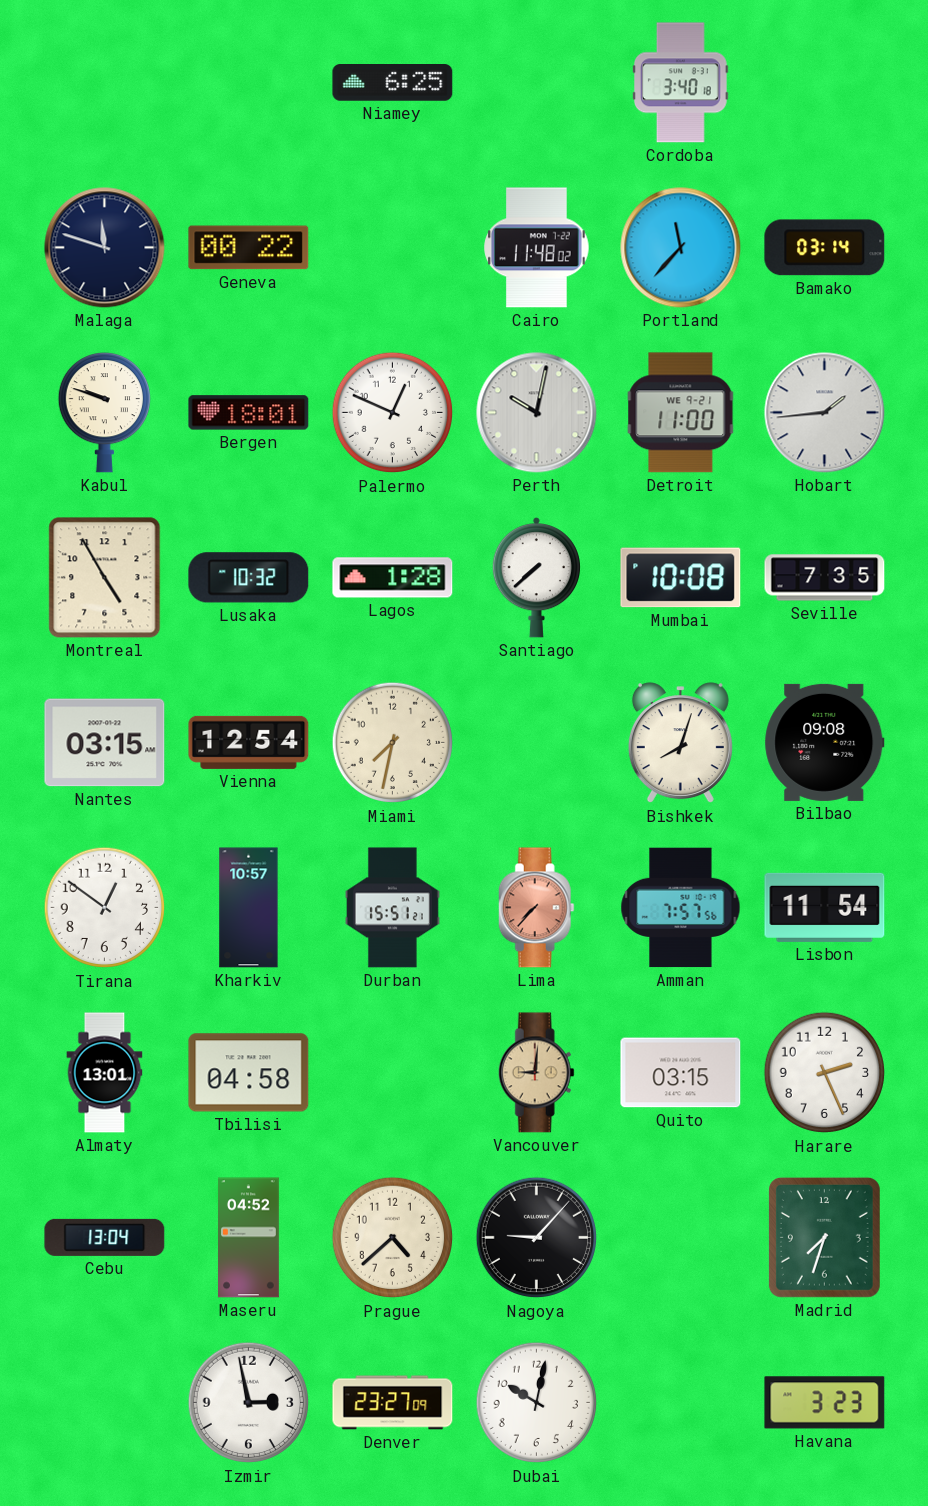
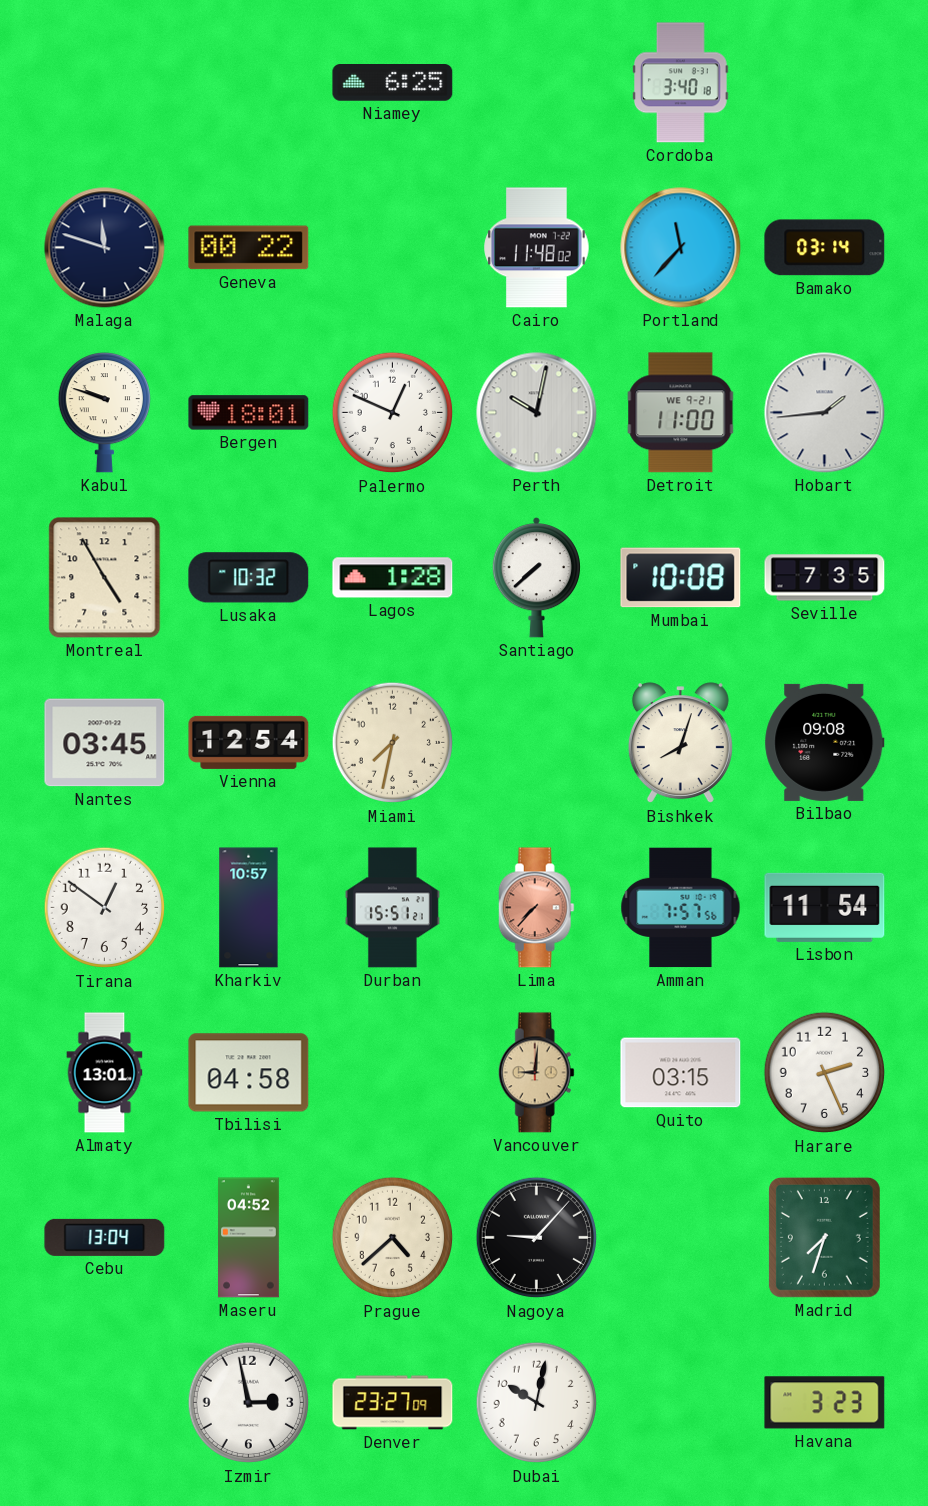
Nantes: 03:15 -> 03:45 (105, 743)
